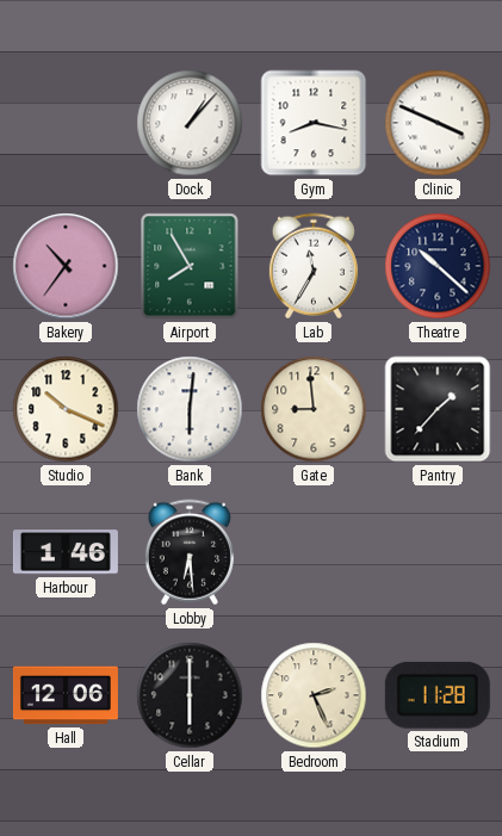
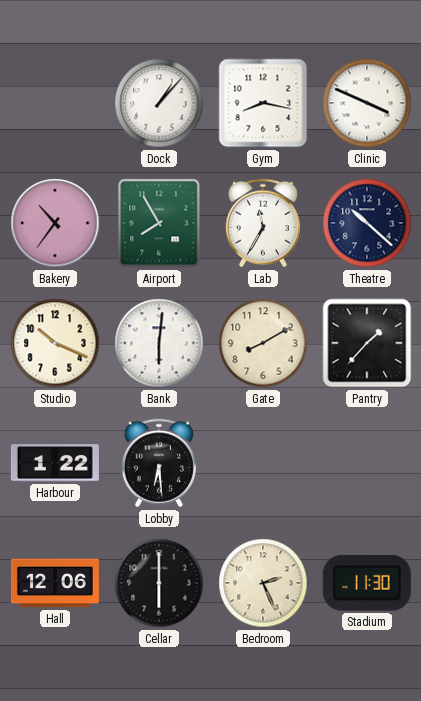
Gate: 8:59 -> 8:10 (263, 343)
Harbour: 1:46 -> 1:22 (55, 463)
Stadium: 11:28 -> 11:30 (367, 583)
